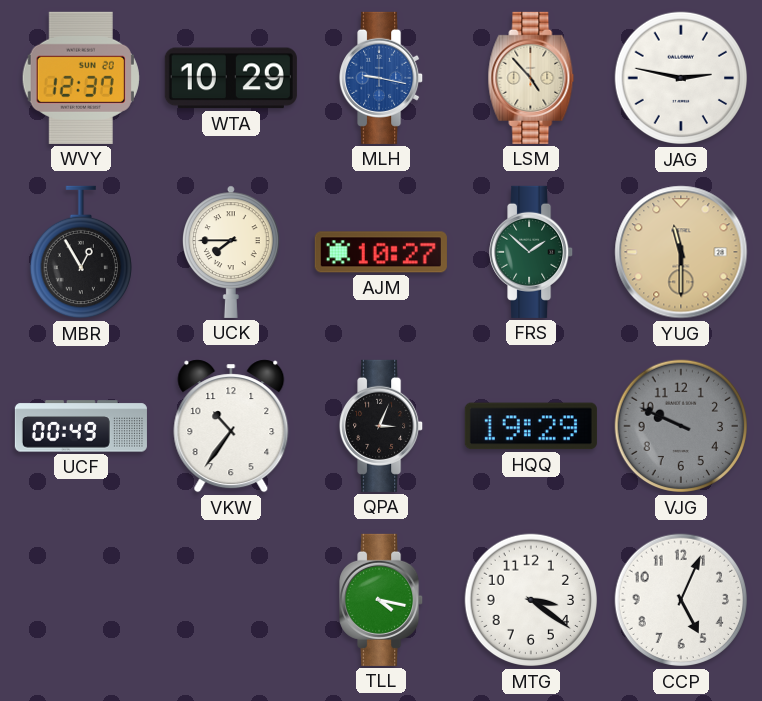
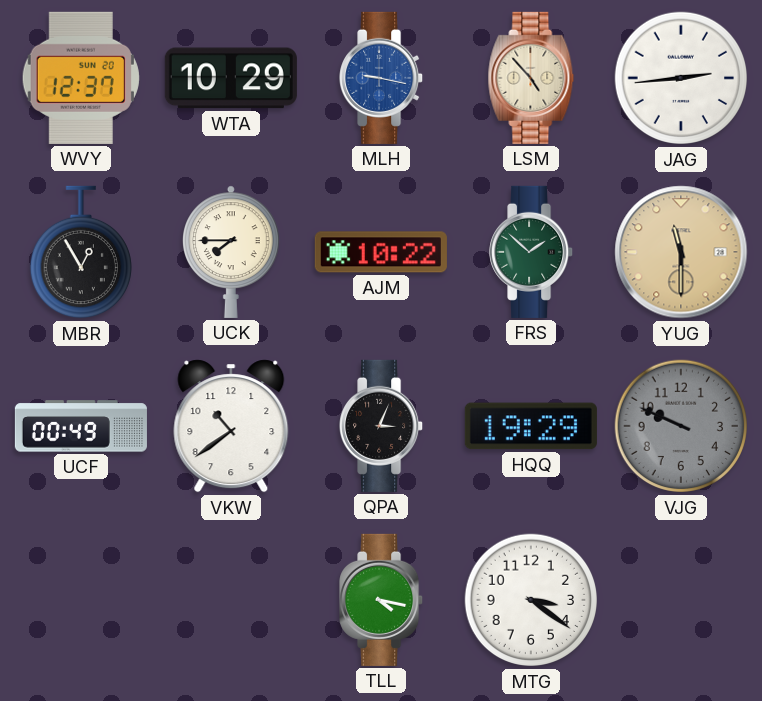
JAG: 2:47 -> 2:44 (681, 78)
AJM: 10:27 -> 10:22 (381, 252)
VKW: 10:36 -> 10:39 (231, 426)
CCP: 5:04 -> none (681, 600)
